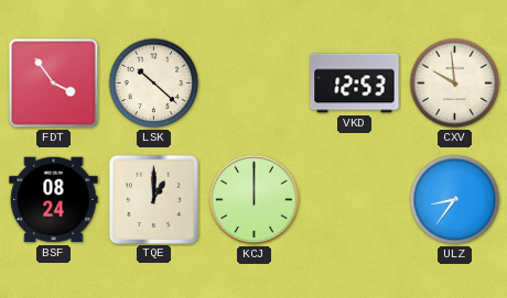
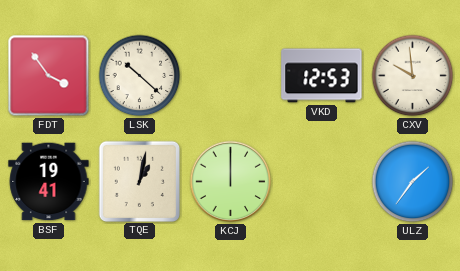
BSF: 08:24 -> 19:41 (49, 182)
TQE: 1:00 -> 1:02 (139, 181)
ULZ: 8:36 -> 1:36 (413, 182)
